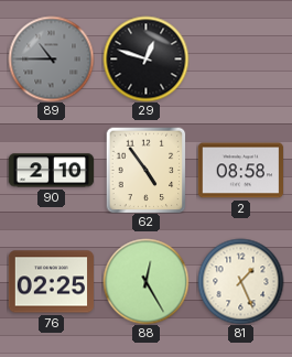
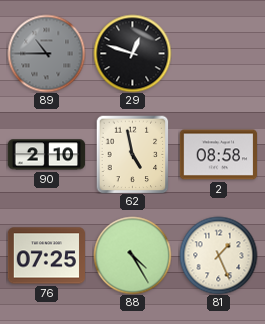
62: 4:54 -> 4:58 (133, 154)
76: 02:25 -> 07:25 (46, 256)
88: 12:25 -> 4:25 (132, 255)
